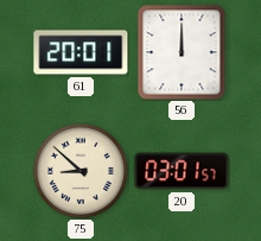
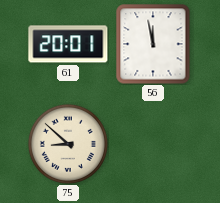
56: 12:00 -> 11:58 (153, 44)
20: 03:01 -> none (182, 171)
